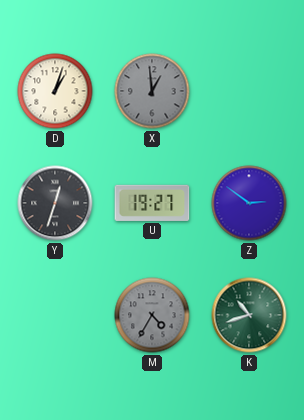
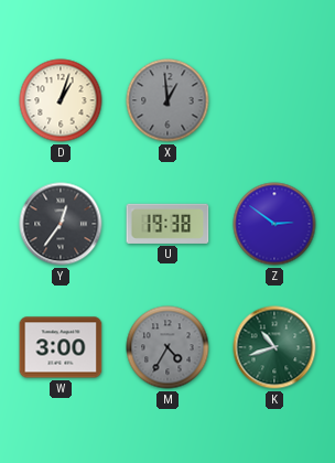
Y: 12:33 -> 12:36 (61, 224)
U: 19:27 -> 19:38 (167, 224)
W: none -> 3:00 (61, 347)
